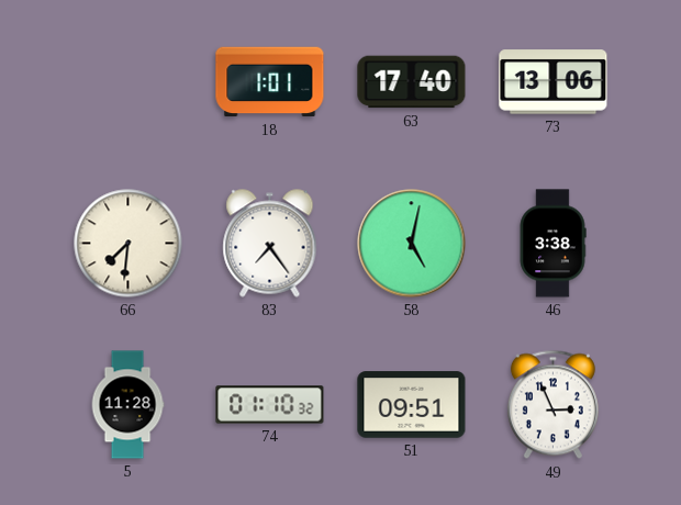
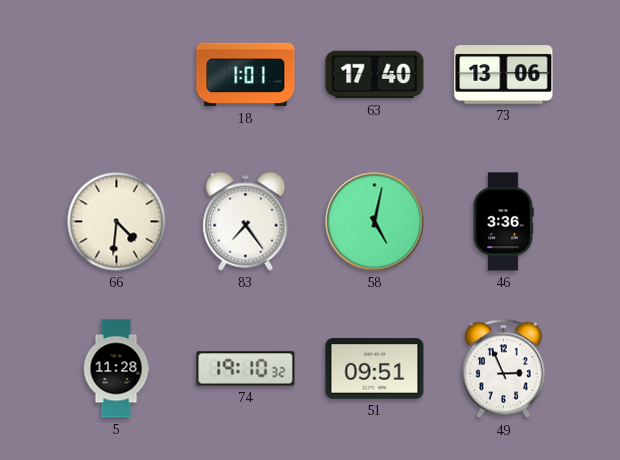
66: 7:31 -> 4:31 (117, 222)
46: 3:38 -> 3:36 (503, 222)
74: 01:10 -> 19:10 (246, 369)
